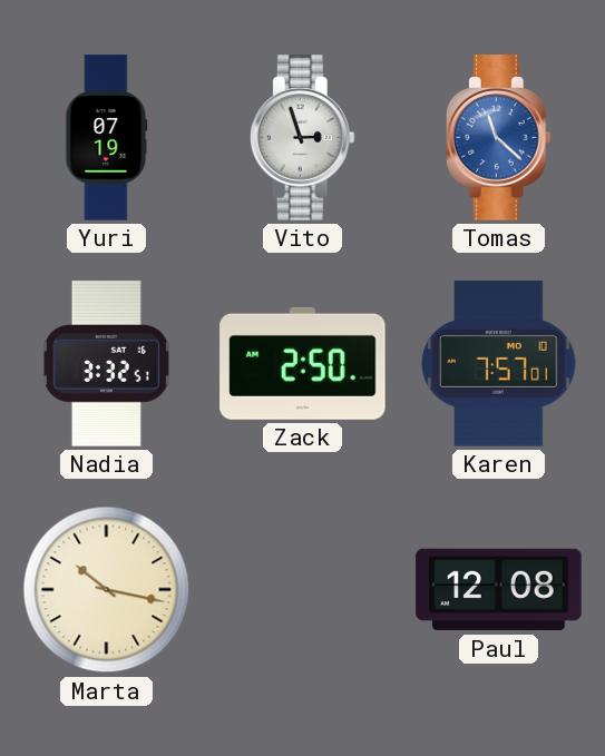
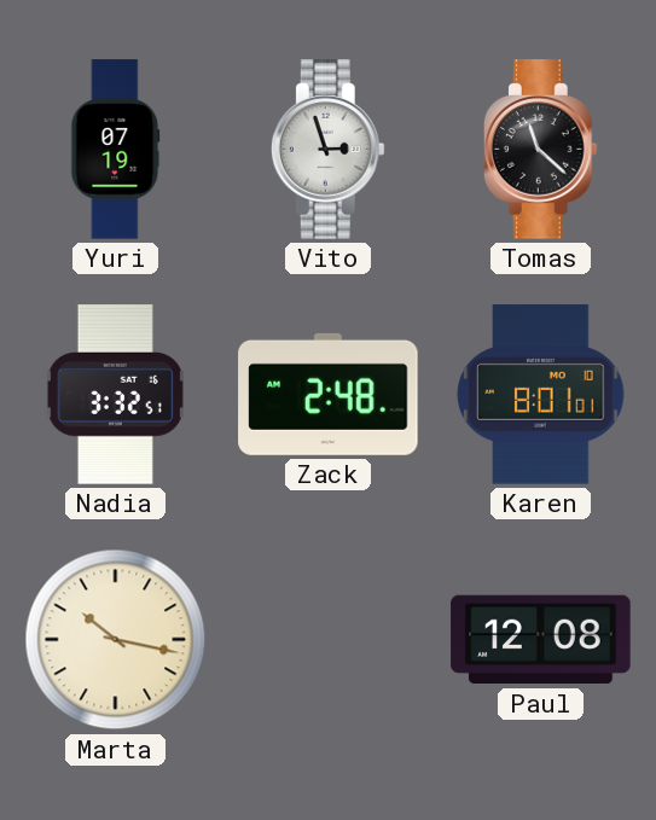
Tomas dial: blue -> black (540, 150)
Zack: 2:50 -> 2:48 (329, 394)
Karen: 7:57 -> 8:01 (541, 395)
